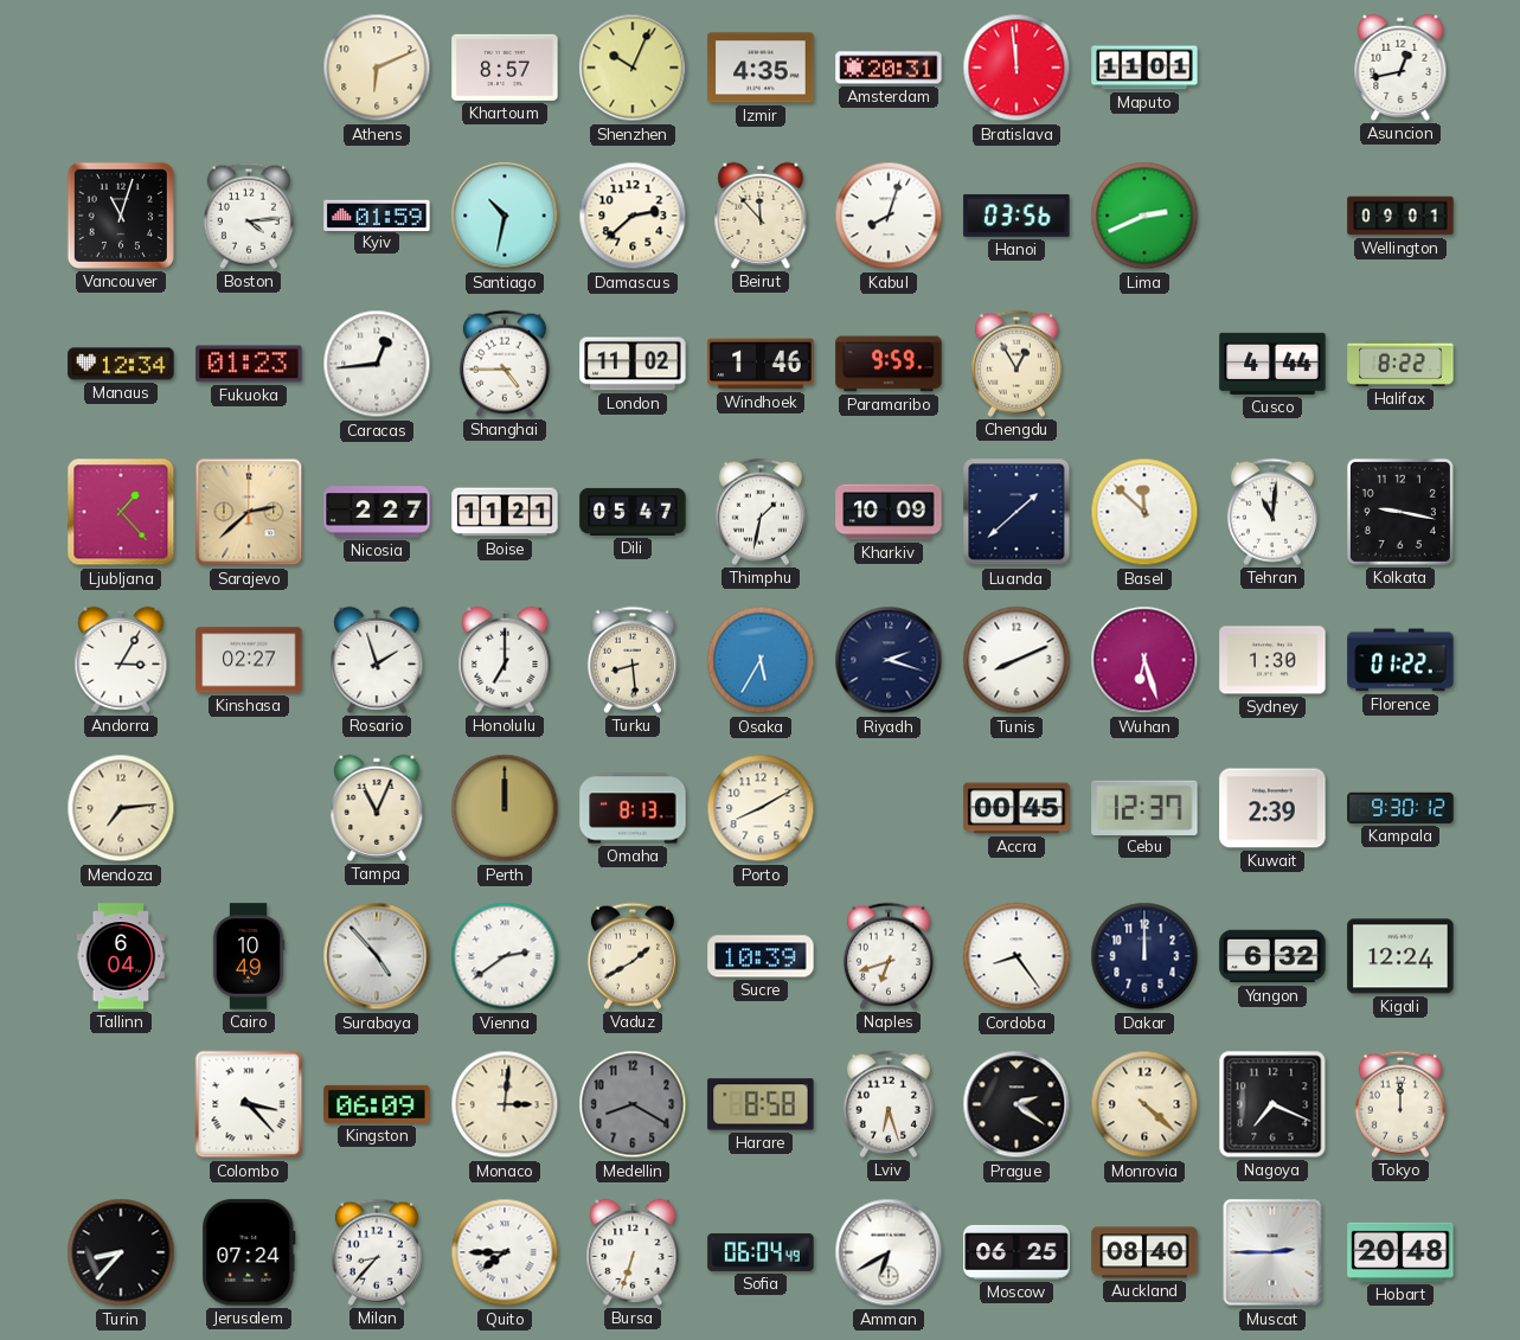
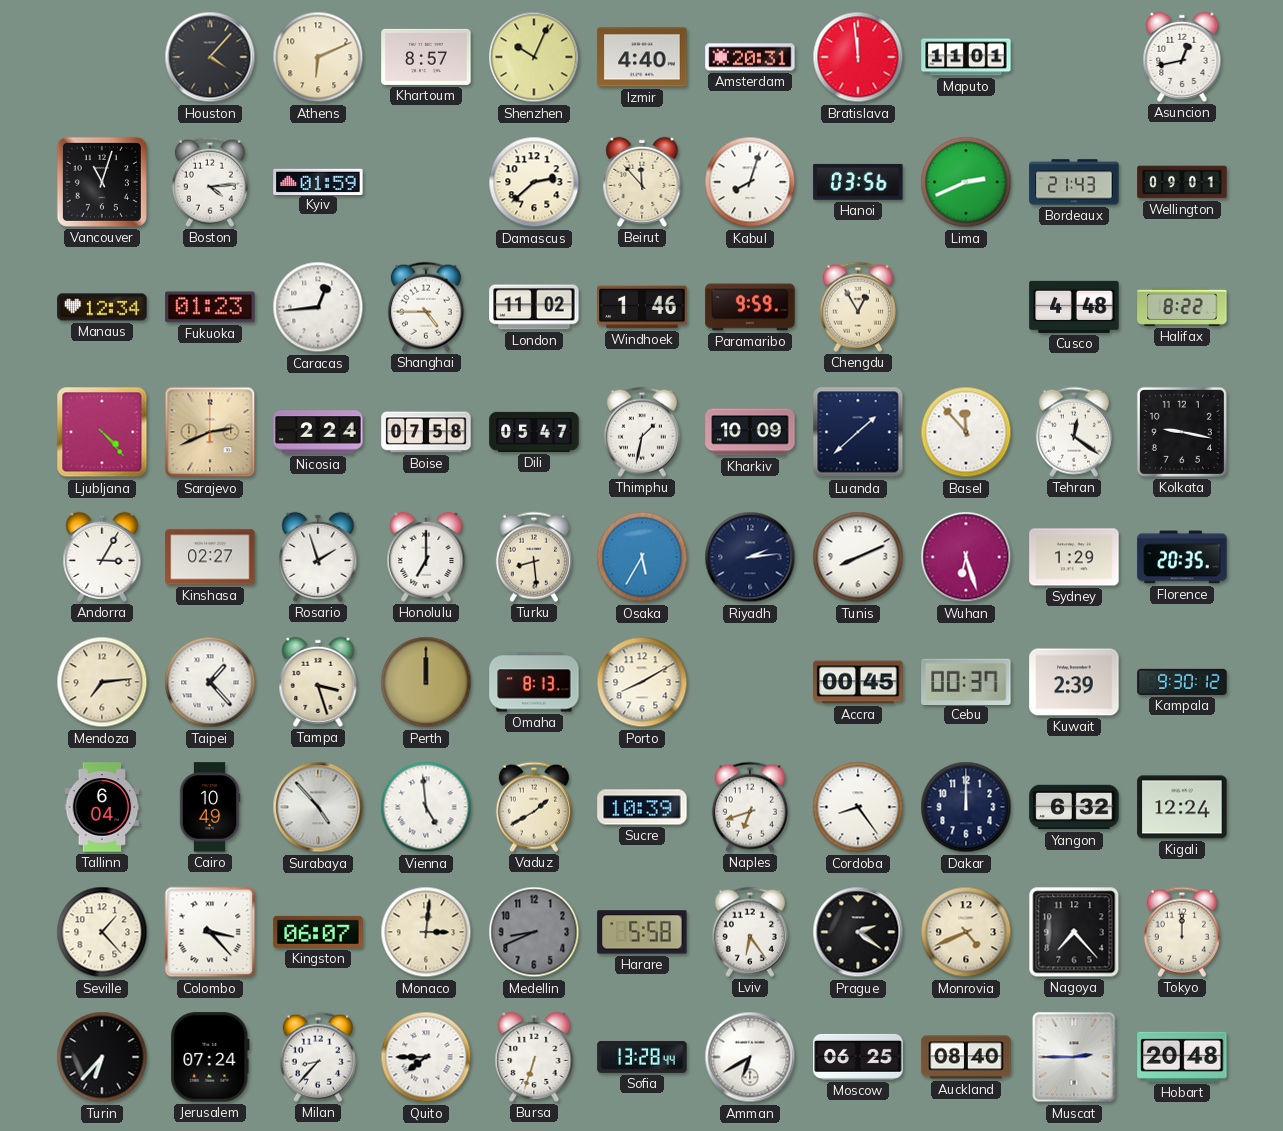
Houston: none -> 4:07 (210, 57)
Izmir: 4:35 -> 4:40 (642, 57)
Santiago: 10:32 -> none (505, 216)
Bordeaux: none -> 21:43 (1074, 182)
Cusco: 4:44 -> 4:48 (1074, 307)
Ljubljana: 1:23 -> 4:23 (102, 432)
Sarajevo: 2:38 -> 2:41 (210, 432)
Nicosia: 2:27 -> 2:24 (318, 432)
Boise: 11:21 -> 07:58 (426, 432)
Basel: 11:52 -> 11:53 (966, 432)
Tehran: 11:01 -> 12:21 (1074, 432)
Riyadh: 2:18 -> 2:14 (750, 557)
Sydney: 1:30 -> 1:29 (1074, 557)
Florence: 01:22 -> 20:35 (1182, 557)
Taipei: none -> 1:23 (210, 682)
Tampa: 11:04 -> 3:27 (318, 682)
Cebu: 12:37 -> 00:37 (966, 681)
Vienna: 2:39 -> 4:59 (426, 807)
Seville: none -> 1:23 (102, 932)
Kingston: 06:09 -> 06:07 (318, 932)
Medellin: 8:20 -> 8:41 (534, 932)
Harare: 8:58 -> 5:58 (642, 932)
Lviv: 6:27 -> 6:24 (750, 932)
Monrovia: 4:22 -> 4:41 (966, 932)
Nagoya: 7:19 -> 7:23 (1074, 932)
Turin: 8:37 -> 6:37 (102, 1057)
Sofia: 06:04 -> 13:28 (642, 1057)
